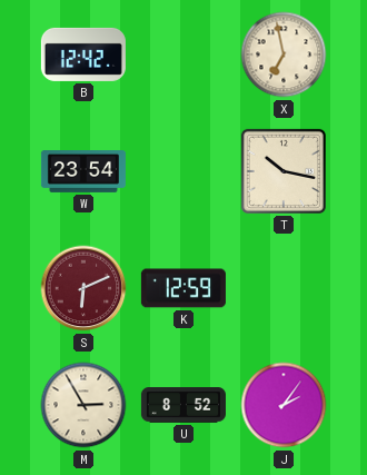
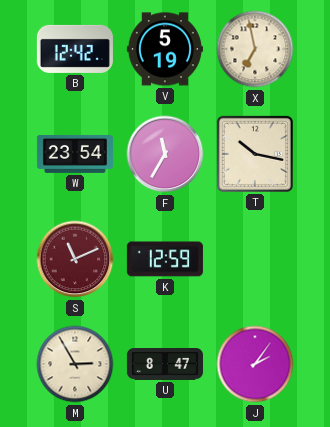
V: none -> 5:19 (165, 49)
F: none -> 11:35 (165, 154)
S: 6:11 -> 11:11 (75, 259)
U: 8:52 -> 8:47 (165, 364)
